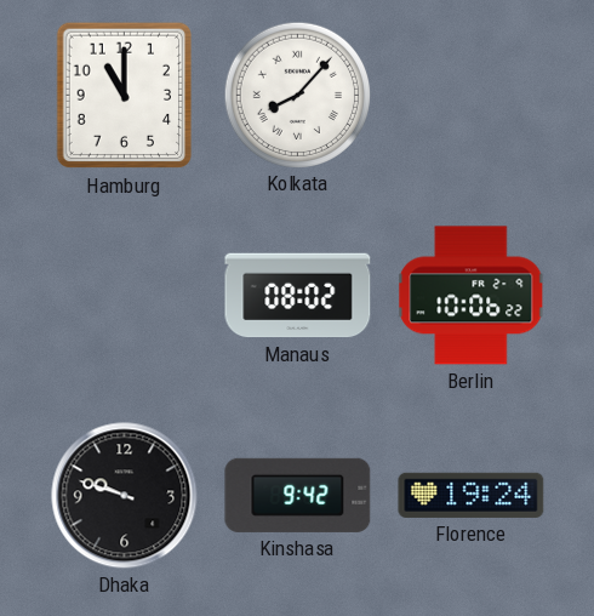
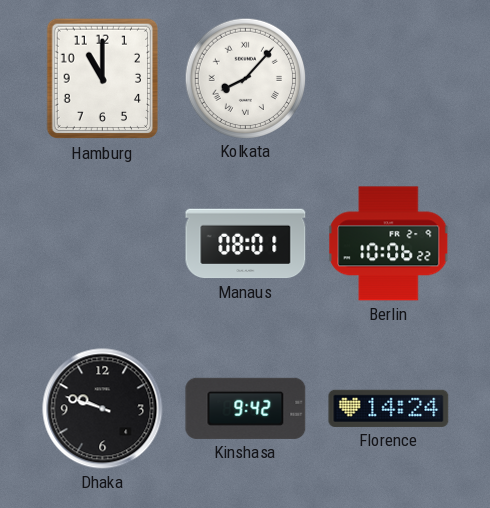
Manaus: 08:02 -> 08:01 (246, 244)
Florence: 19:24 -> 14:24 (389, 408)
